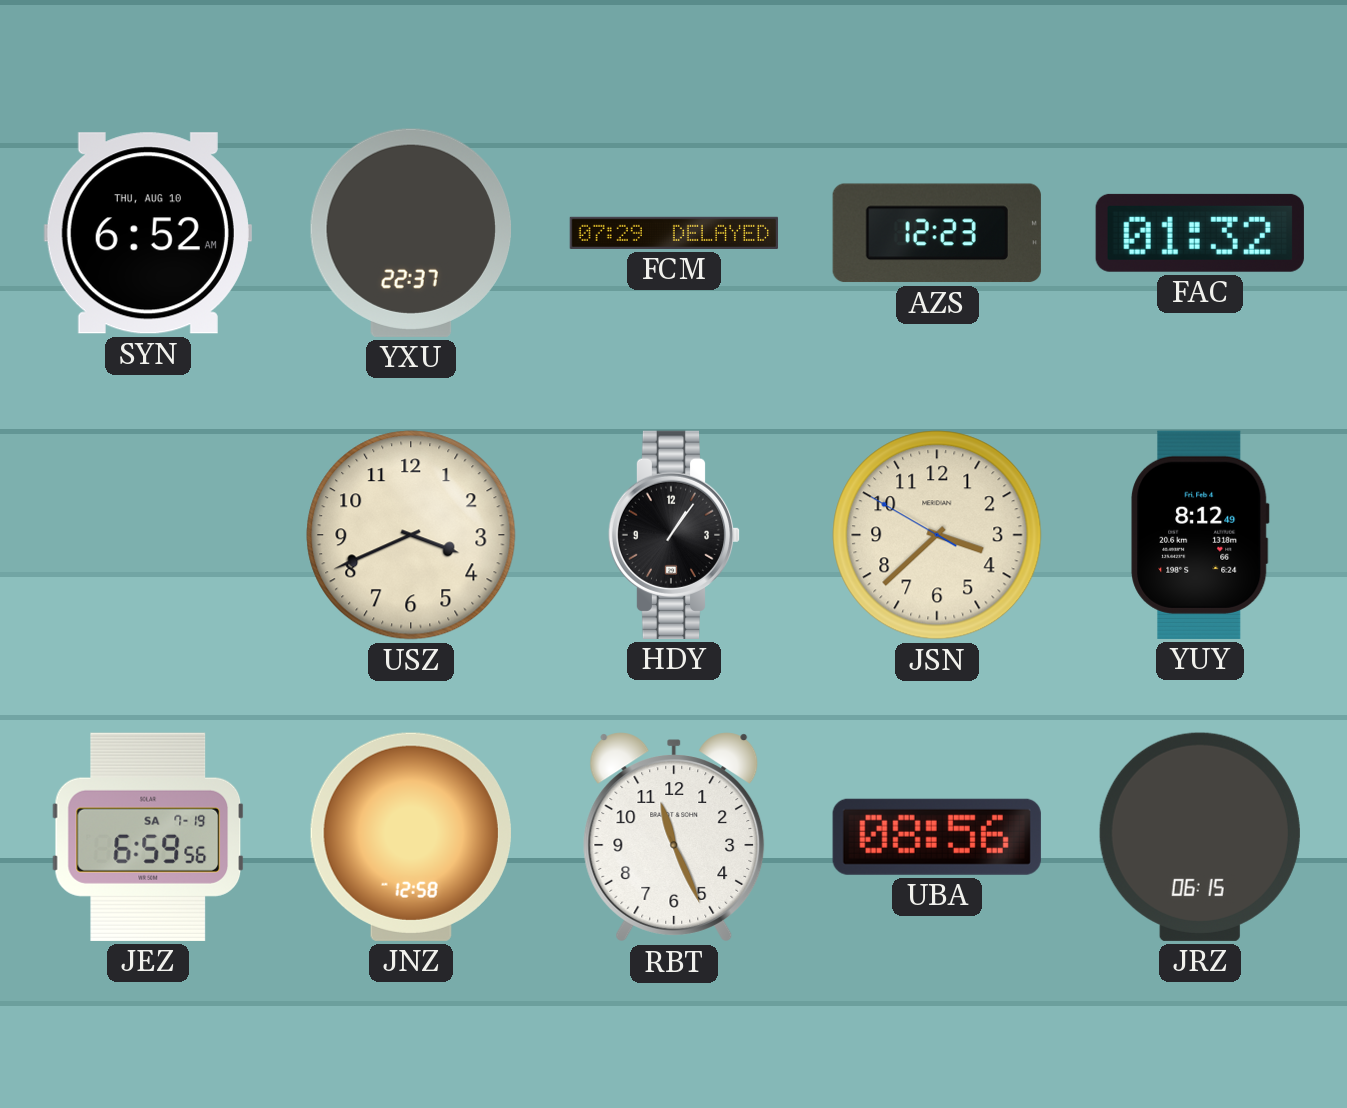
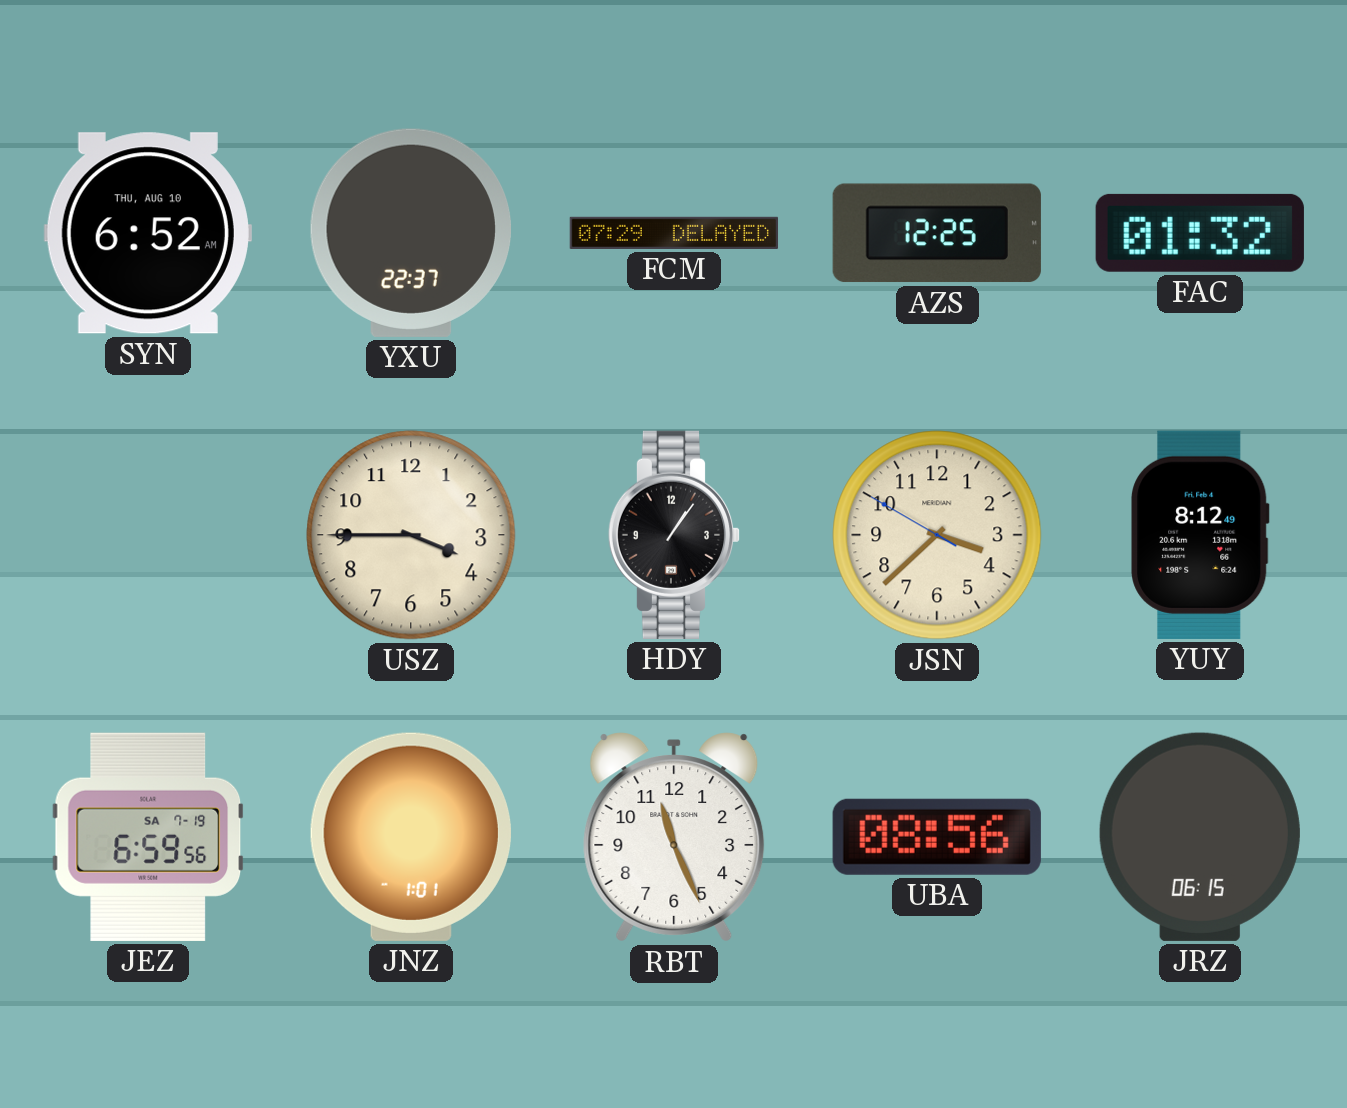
AZS: 12:23 -> 12:25 (937, 233)
USZ: 3:41 -> 3:45 (411, 535)
JNZ: 12:58 -> 1:01 (411, 837)
